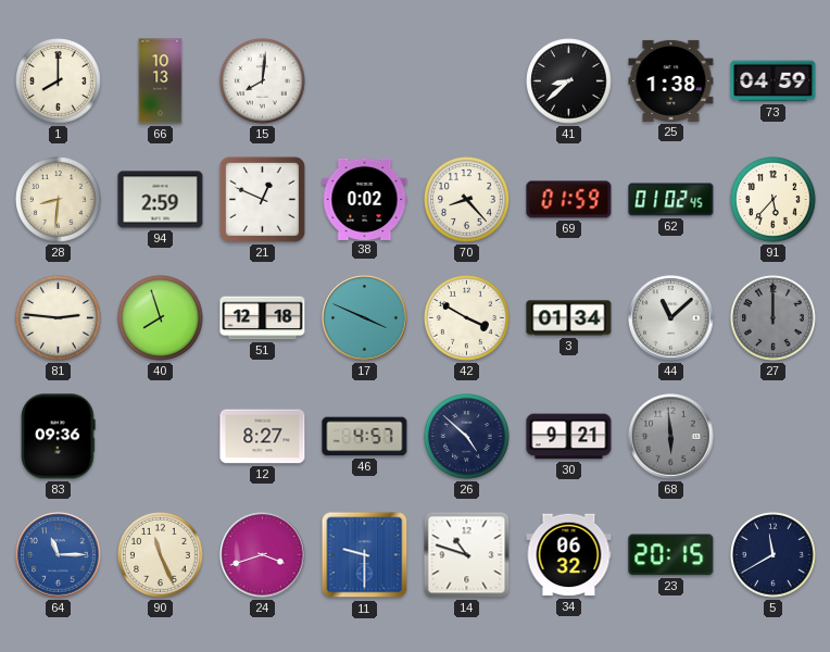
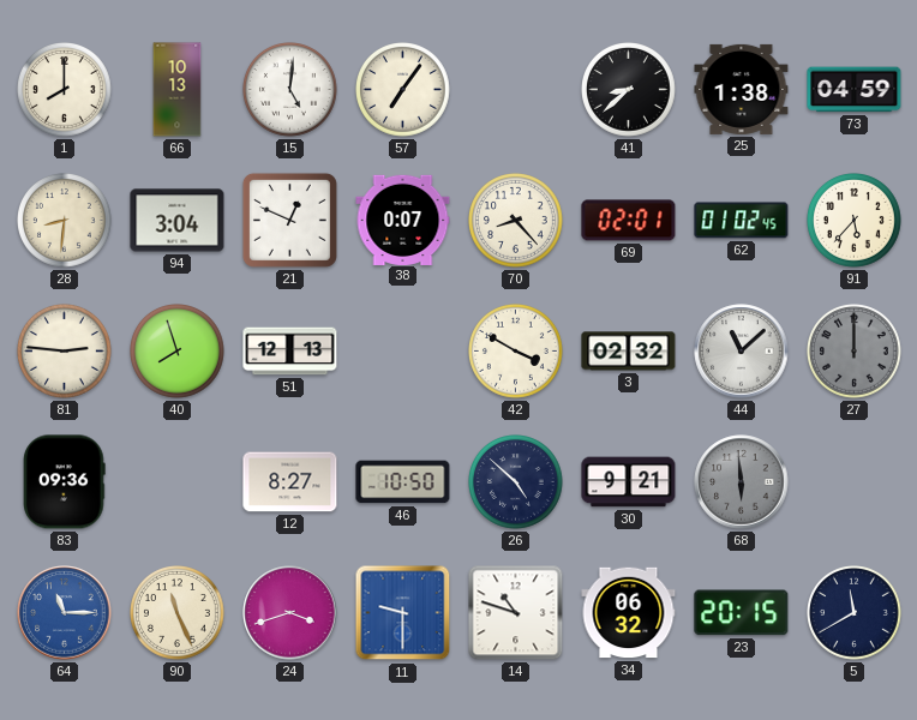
15: 8:01 -> 5:01 (290, 90)
57: none -> 7:06 (403, 90)
94: 2:59 -> 3:04 (178, 221)
38: 0:02 -> 0:07 (403, 220)
69: 01:59 -> 02:01 (629, 221)
51: 12:18 -> 12:13 (290, 352)
17: 3:49 -> none (365, 318)
3: 01:34 -> 02:32 (629, 352)
46: 4:57 -> 10:50 (403, 482)
